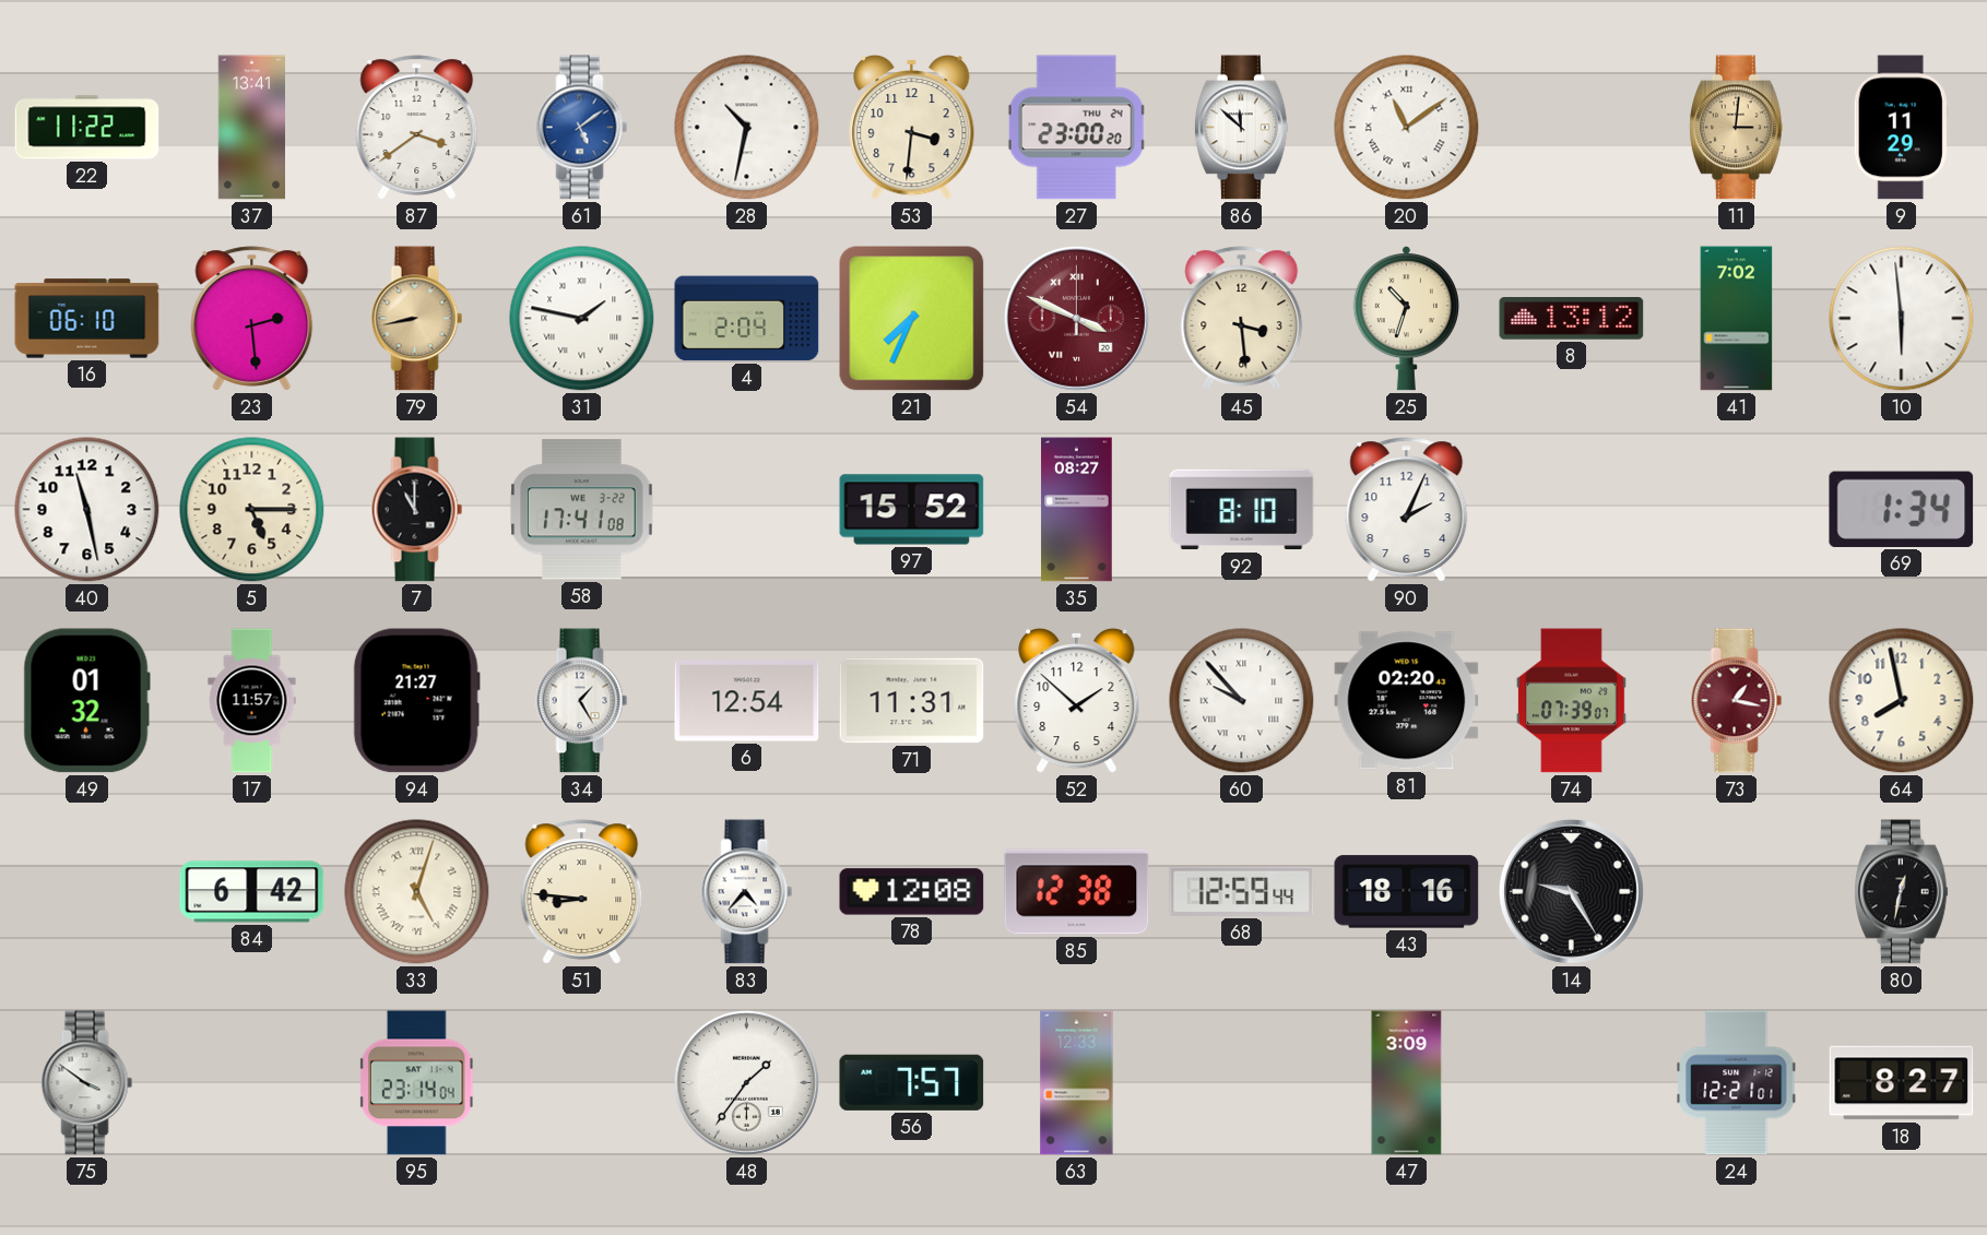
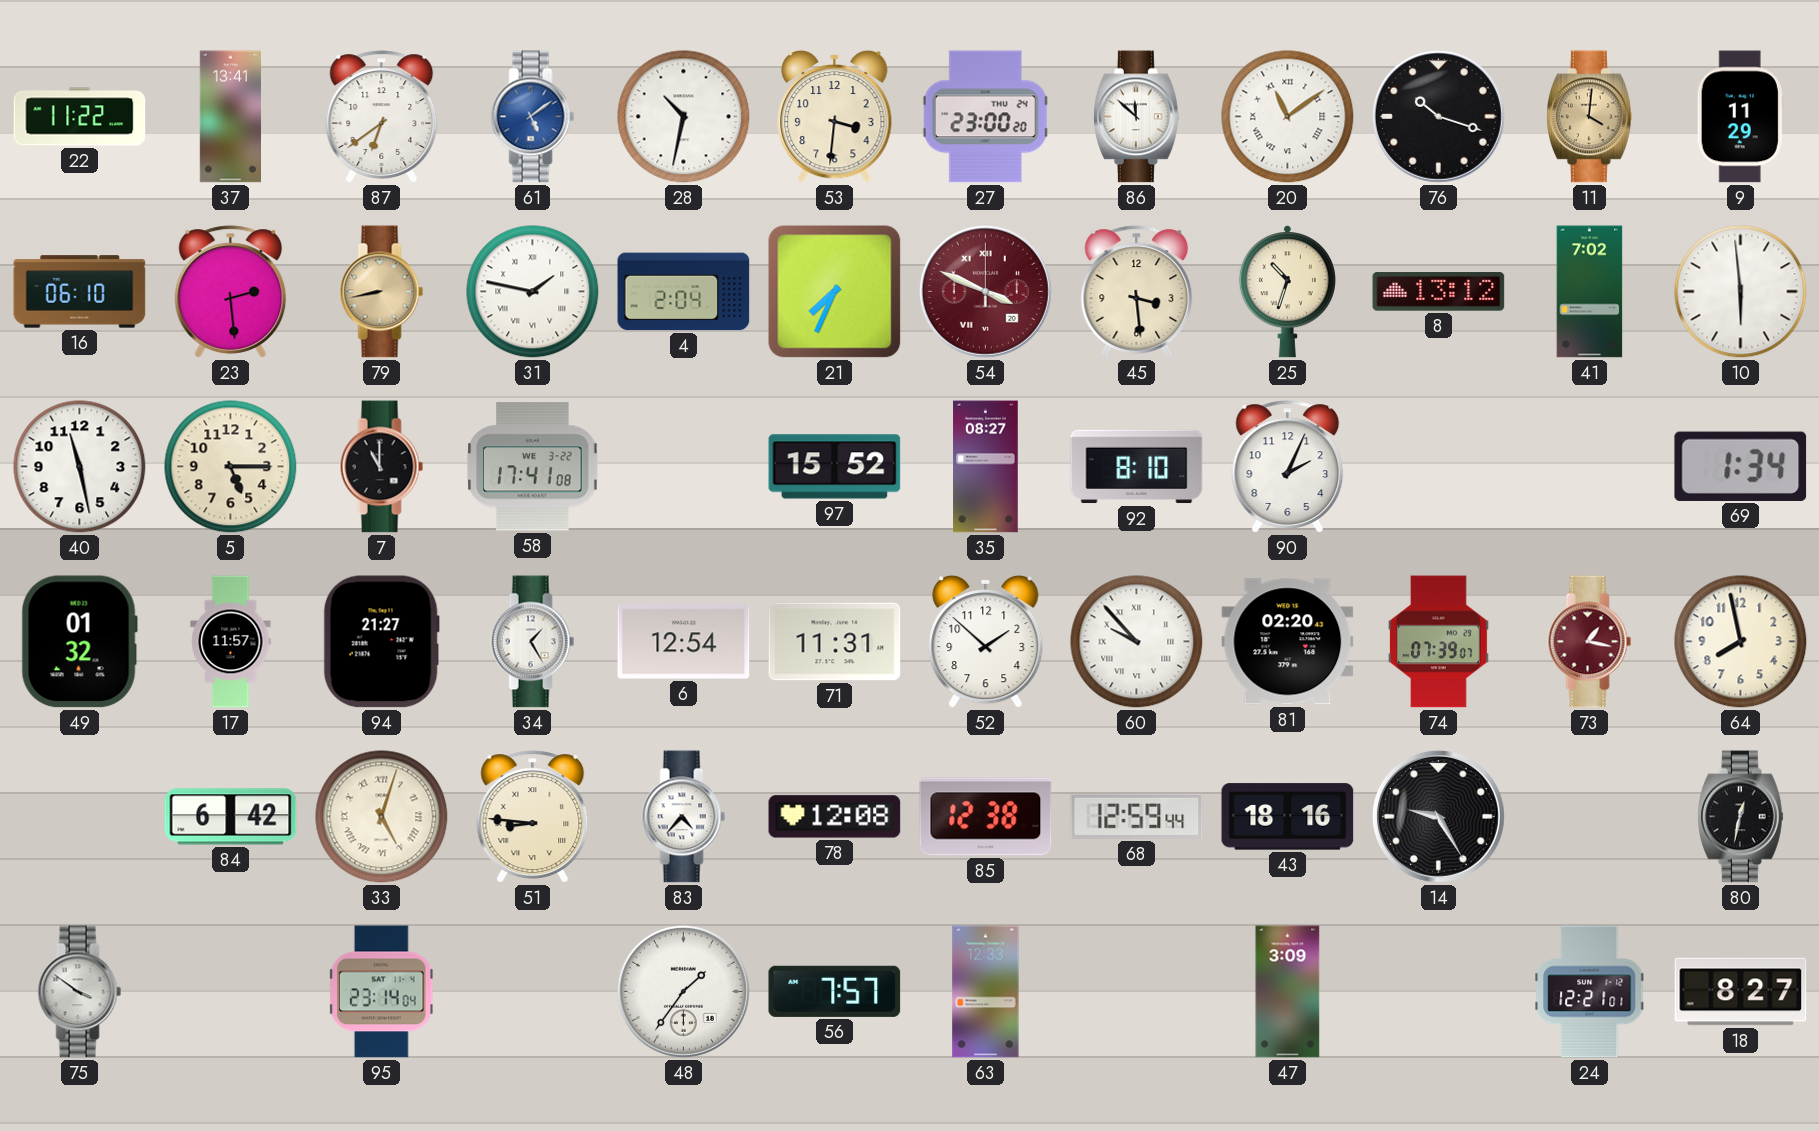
87: 3:39 -> 6:39 (382, 117)
76: none -> 10:18 (1438, 116)
11: 3:01 -> 4:01 (1589, 117)
